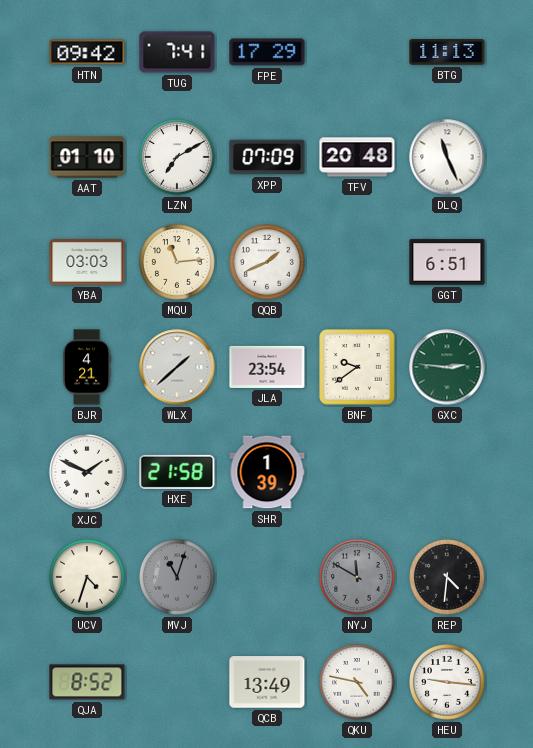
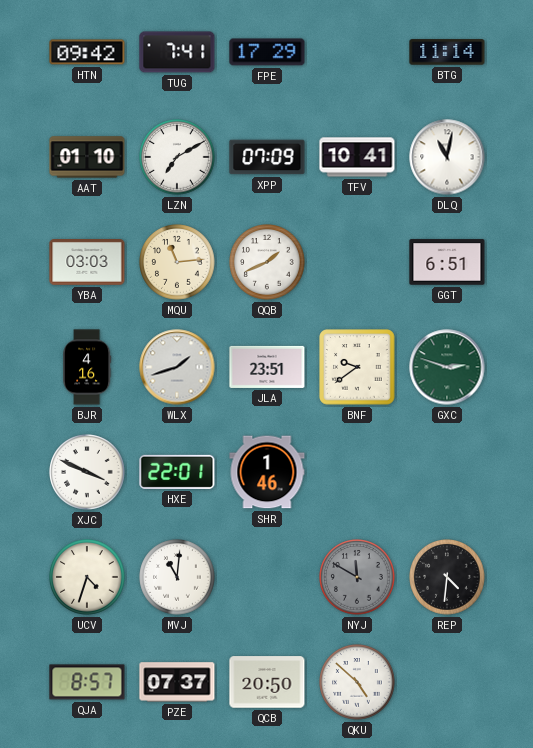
BTG: 11:13 -> 11:14 (447, 52)
TFV: 20:48 -> 10:41 (357, 157)
DLQ: 11:26 -> 11:02 (447, 157)
BJR: 4:21 -> 4:16 (87, 367)
WLX: 1:38 -> 1:42 (177, 367)
JLA: 23:54 -> 23:51 (267, 367)
GXC: 2:46 -> 2:48 (447, 367)
XJC: 1:49 -> 3:49 (87, 472)
HXE: 21:58 -> 22:01 (177, 472)
SHR: 1:39 -> 1:46 (267, 472)
MVJ: 11:03 -> 11:01 (177, 577)
MVJ dial: grey -> white (177, 577)
QJA: 8:52 -> 8:57 (87, 682)
PZE: none -> 07:37 (177, 682)
QCB: 13:49 -> 20:50 (267, 682)
QKU: 4:47 -> 4:52 (357, 682)
HEU: 9:16 -> none (447, 682)
